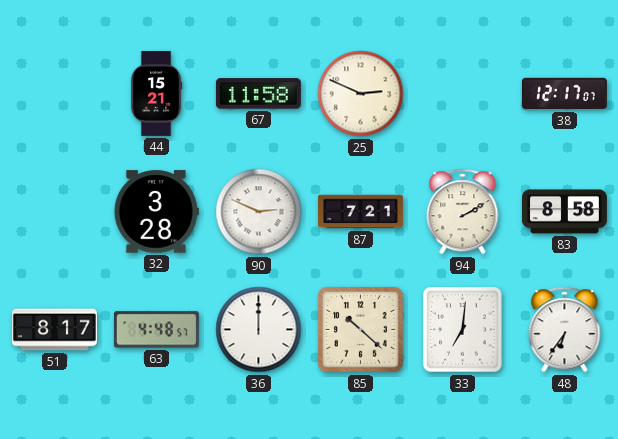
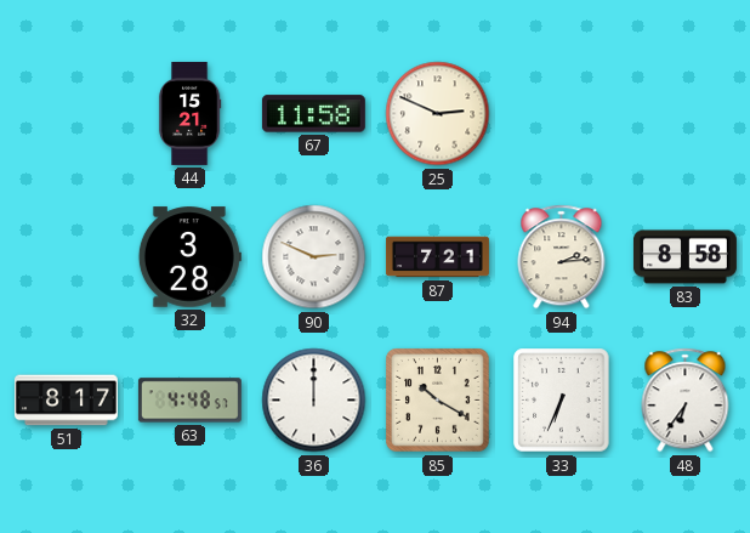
38: 12:17 -> none (564, 94)
94: 2:10 -> 2:14 (562, 257)
85: 10:22 -> 10:20 (438, 401)
33: 7:01 -> 6:34 (562, 401)
